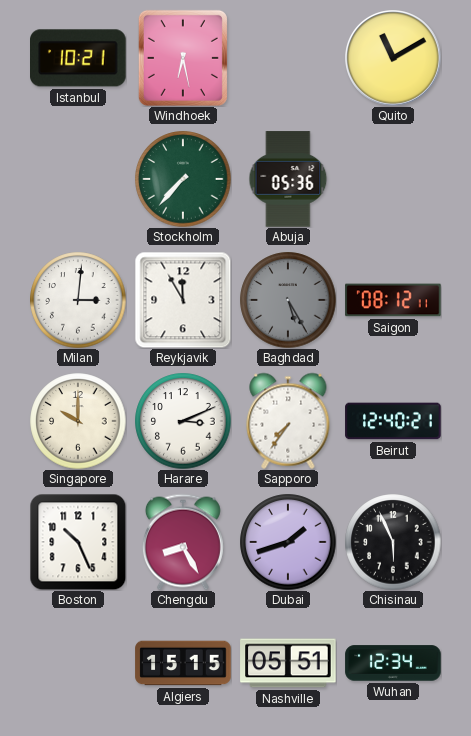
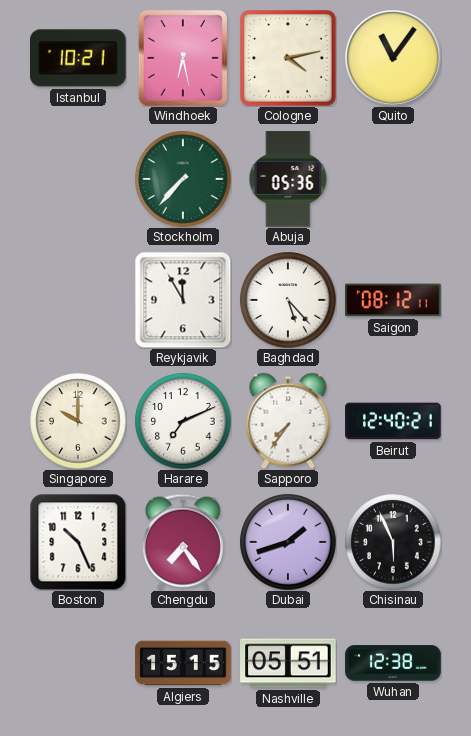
Cologne: none -> 4:13 (288, 58)
Quito: 11:10 -> 11:06 (394, 59)
Milan: 3:01 -> none (78, 300)
Baghdad: 5:25 -> 5:23 (288, 300)
Baghdad dial: grey -> white (288, 300)
Harare: 3:11 -> 7:11 (183, 421)
Chengdu: 8:25 -> 7:24 (183, 542)
Wuhan: 12:34 -> 12:38 (393, 663)
